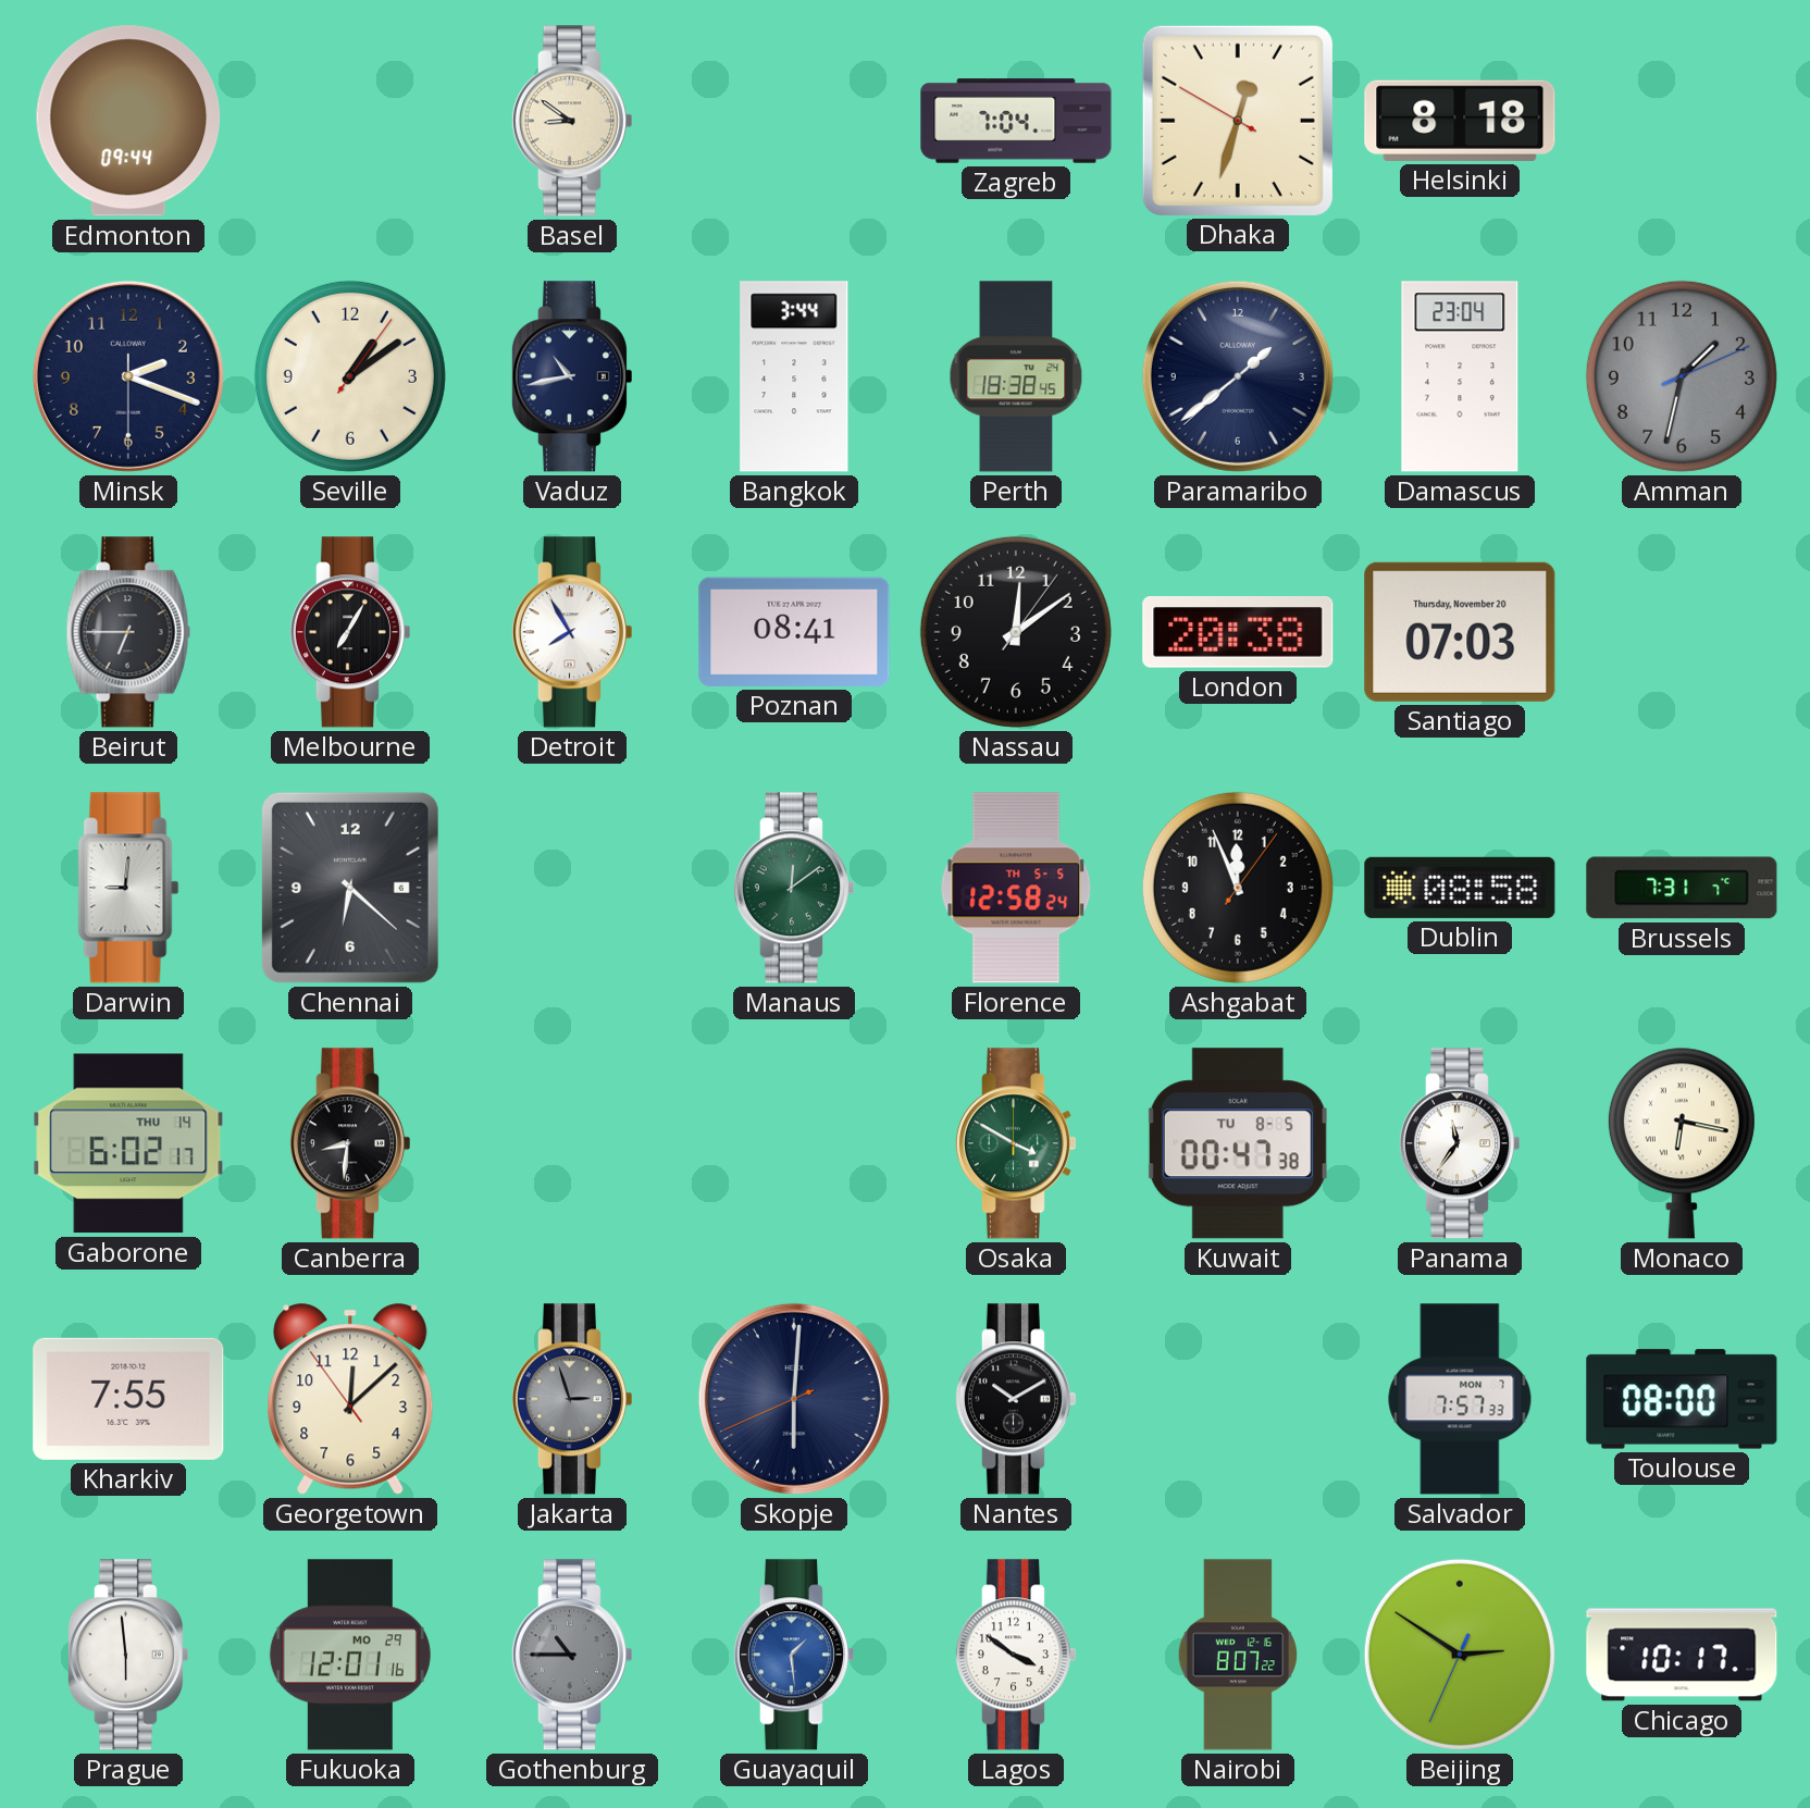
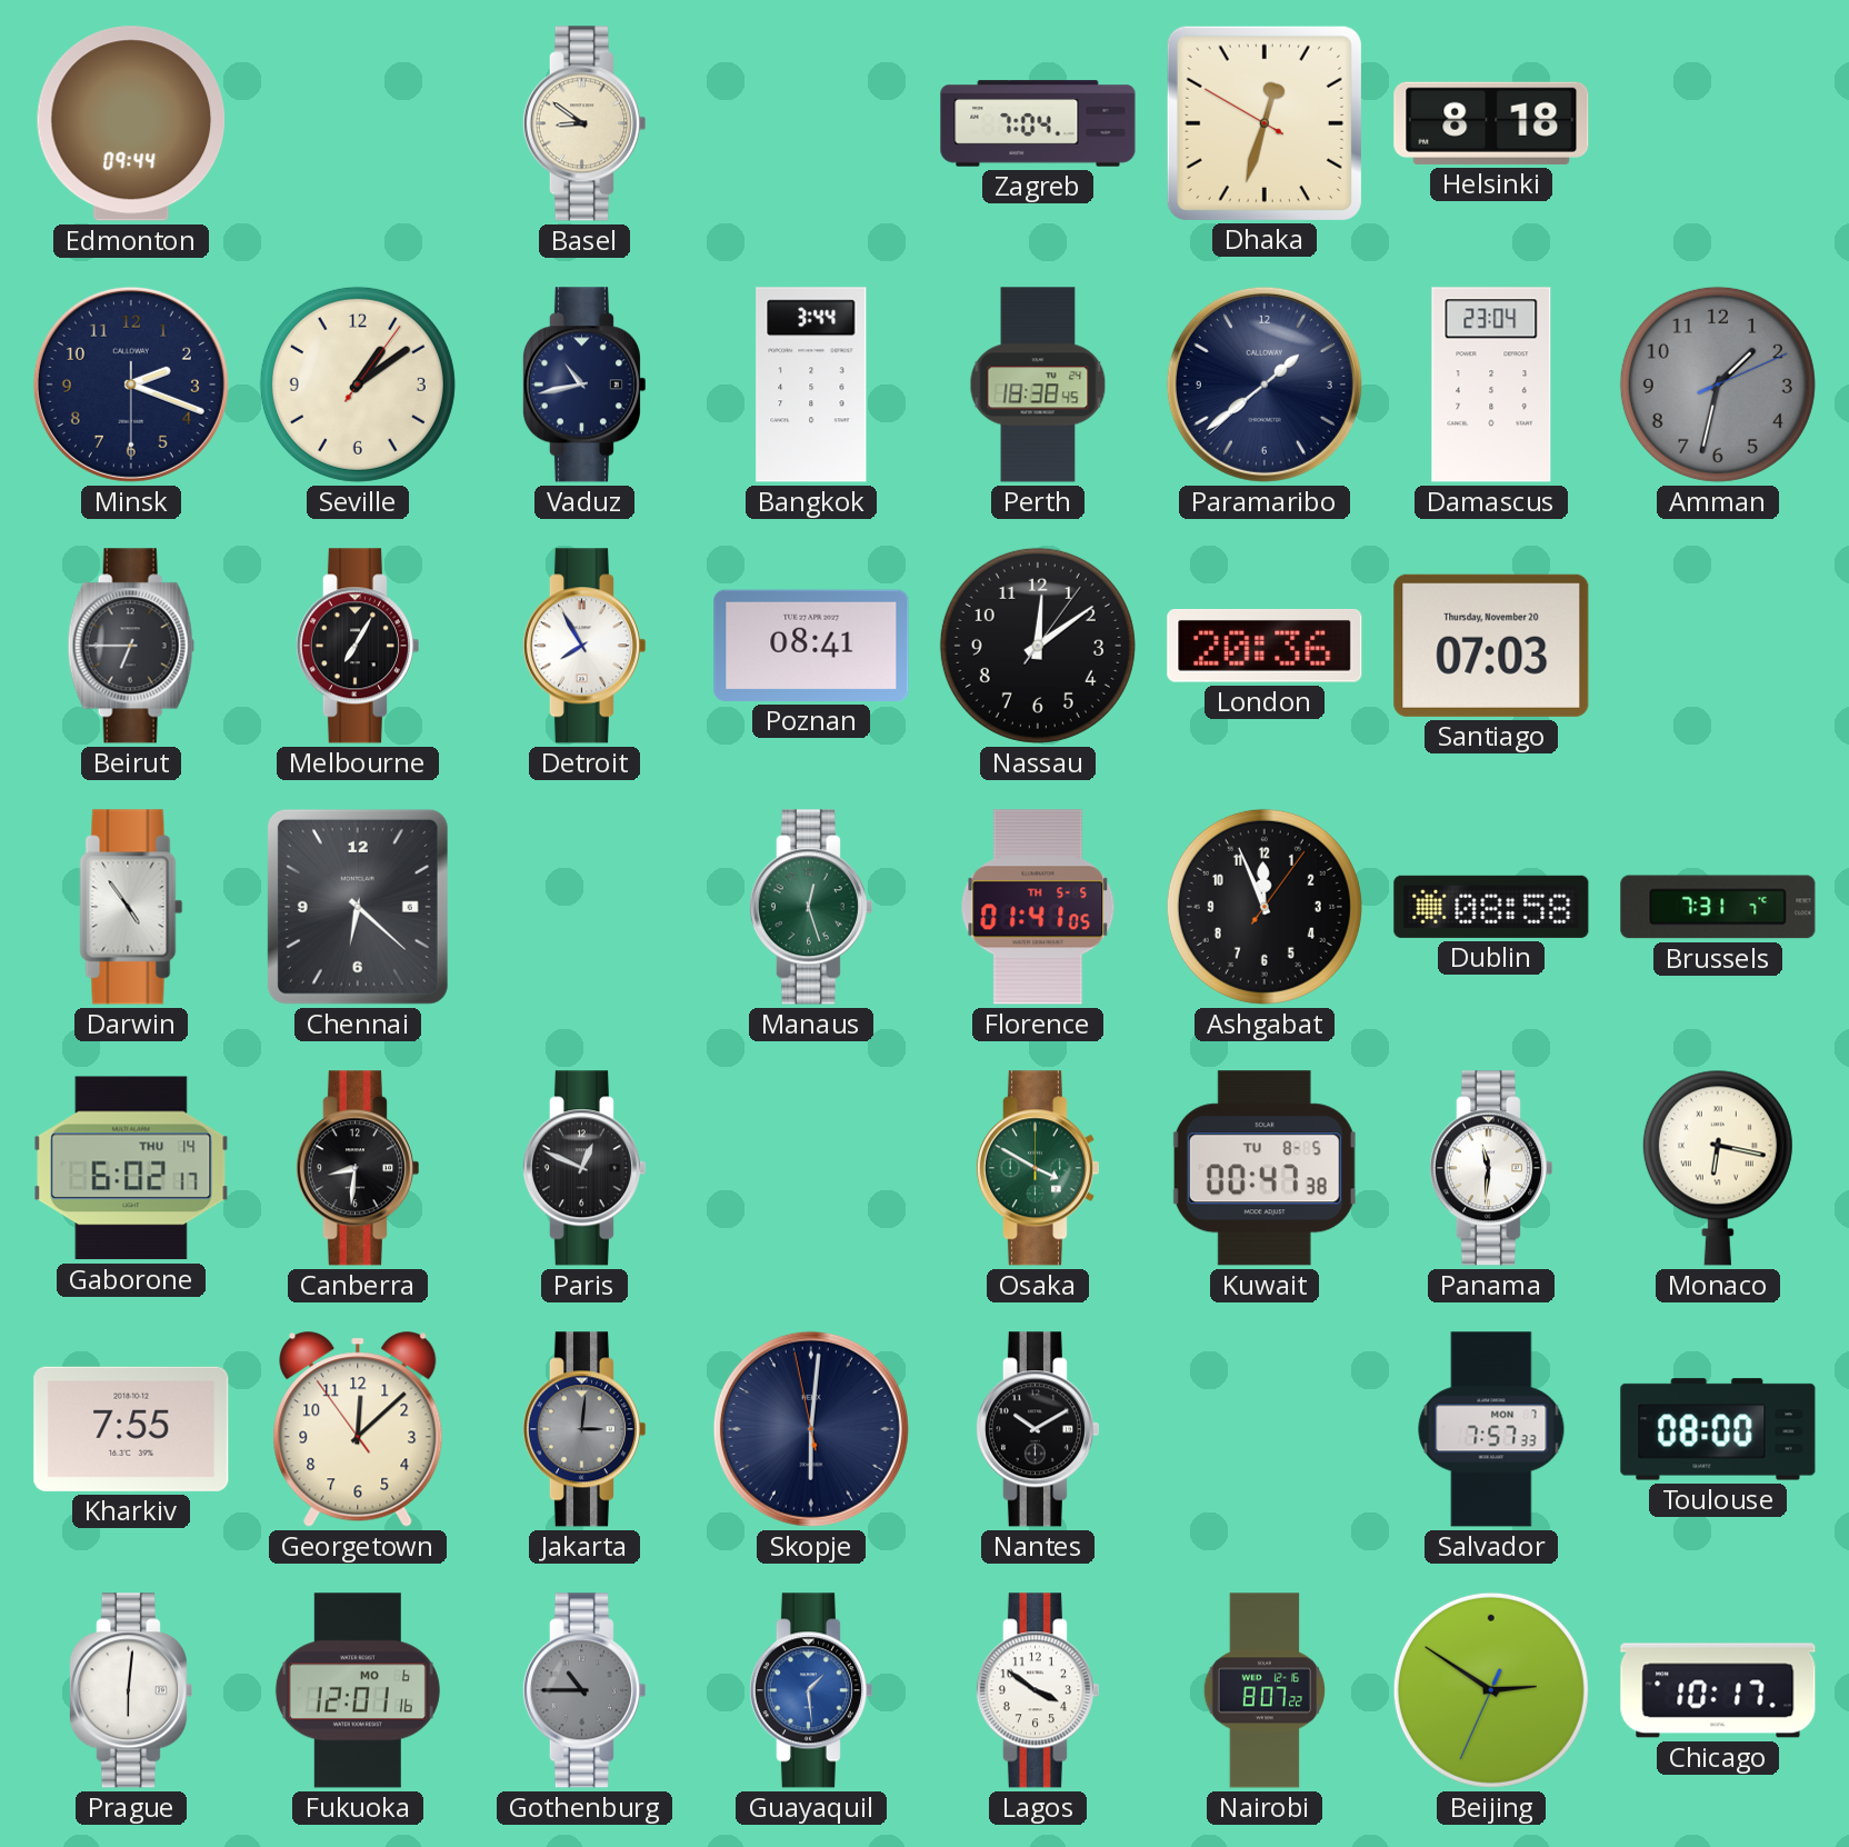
London: 20:38 -> 20:36 (1265, 647)
Darwin: 9:01 -> 4:54 (131, 907)
Manaus: 12:09 -> 12:27 (810, 907)
Florence: 12:58 -> 01:41 (1038, 907)
Paris: none -> 12:49 (583, 1168)
Panama: 11:36 -> 11:31 (1490, 1168)
Jakarta: 2:57 -> 3:01 (583, 1429)
Skopje: 6:00:41 -> 6:00:58 (811, 1429)
Prague: 5:59 -> 6:01 (130, 1690)
Fukuoka date: MO 29 -> MO 6 (358, 1690)
